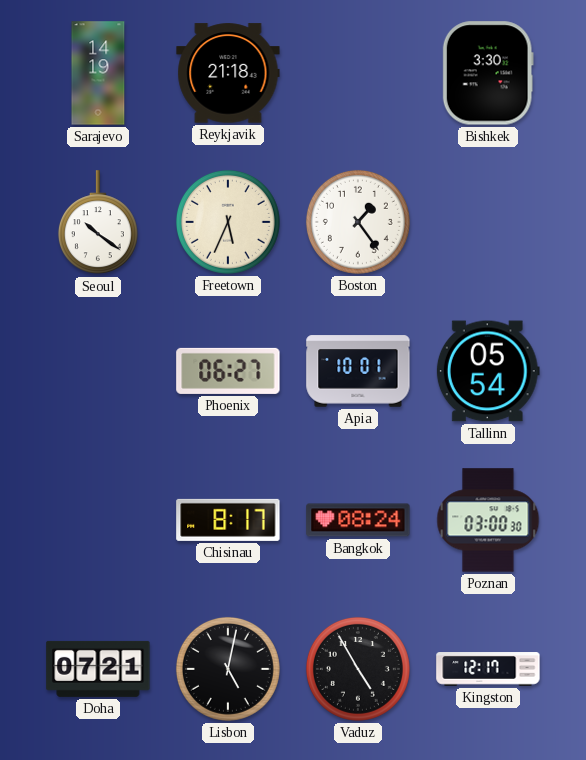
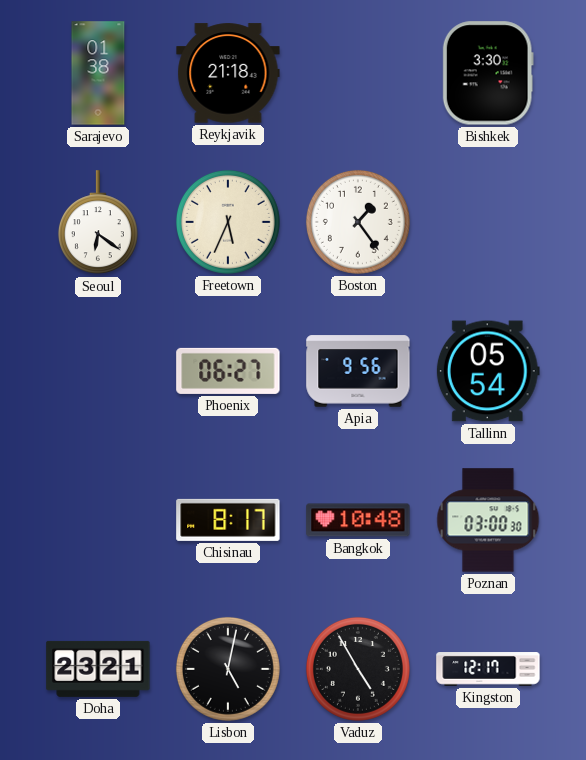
Sarajevo: 14:19 -> 01:38 (98, 73)
Seoul: 10:21 -> 6:21 (98, 223)
Apia: 10:01 -> 9:56 (358, 371)
Bangkok: 08:24 -> 10:48 (358, 520)
Doha: 07:21 -> 23:21 (98, 669)
